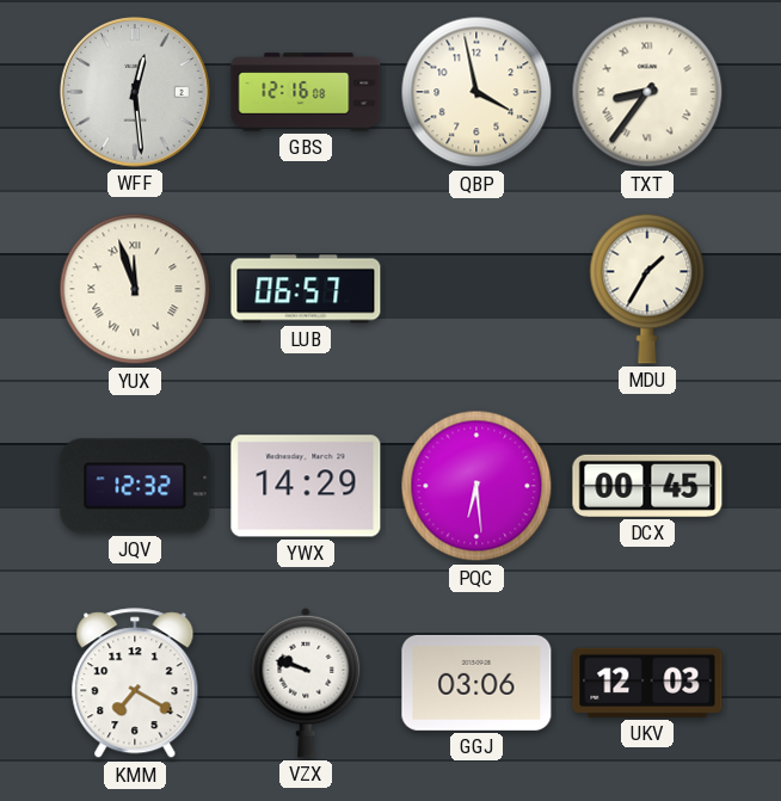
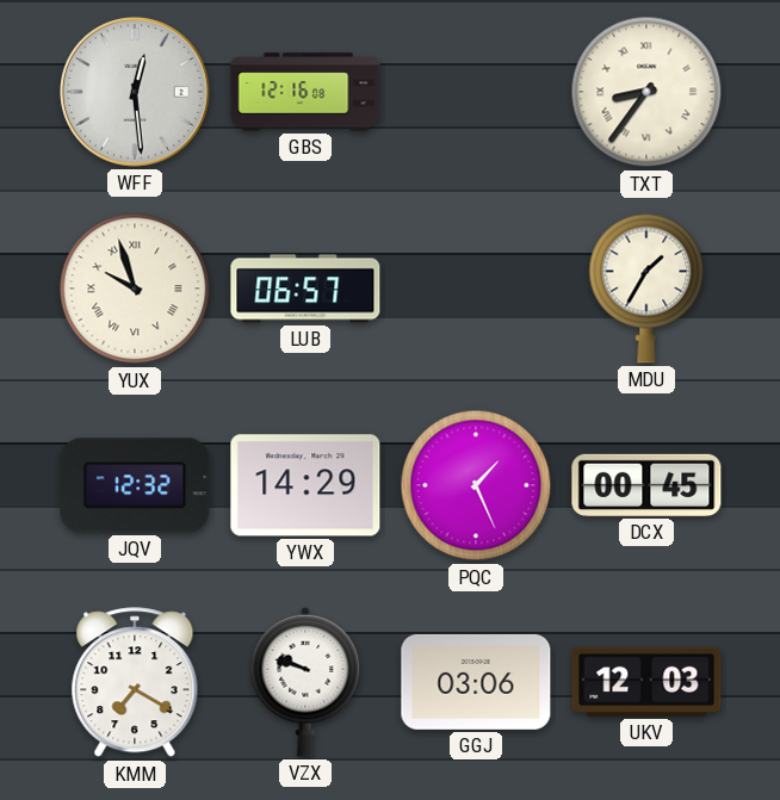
QBP: 3:58 -> none (476, 92)
YUX: 11:57 -> 9:57 (135, 289)
PQC: 6:29 -> 1:26 (476, 485)
